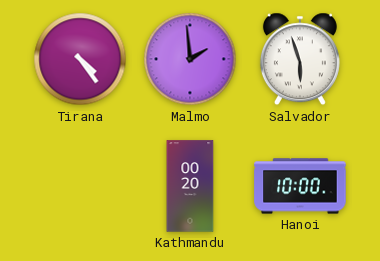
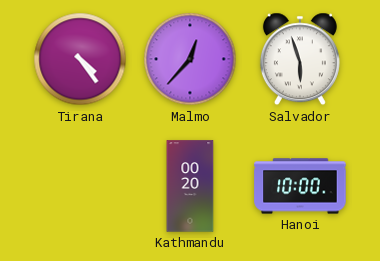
Malmo: 1:59 -> 12:37 (190, 59)
